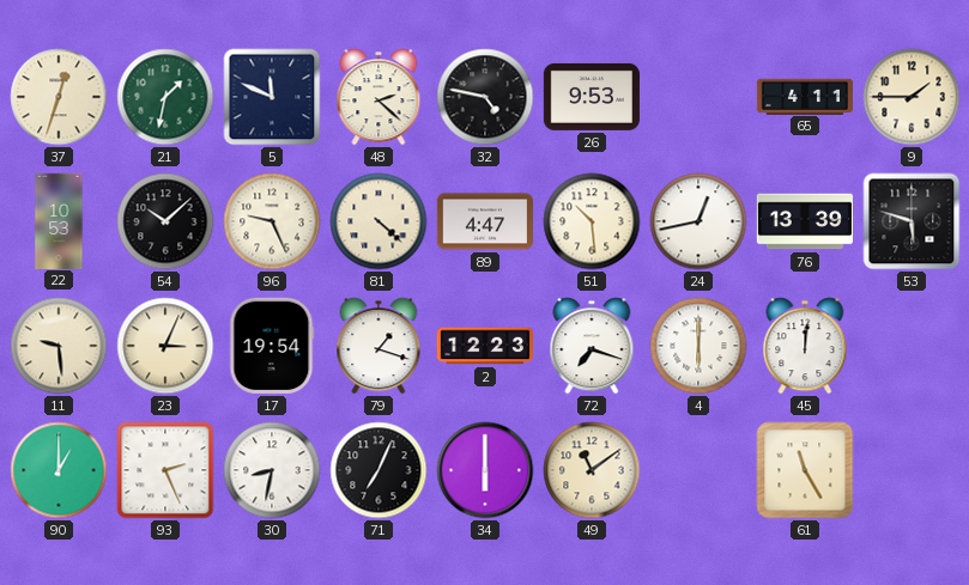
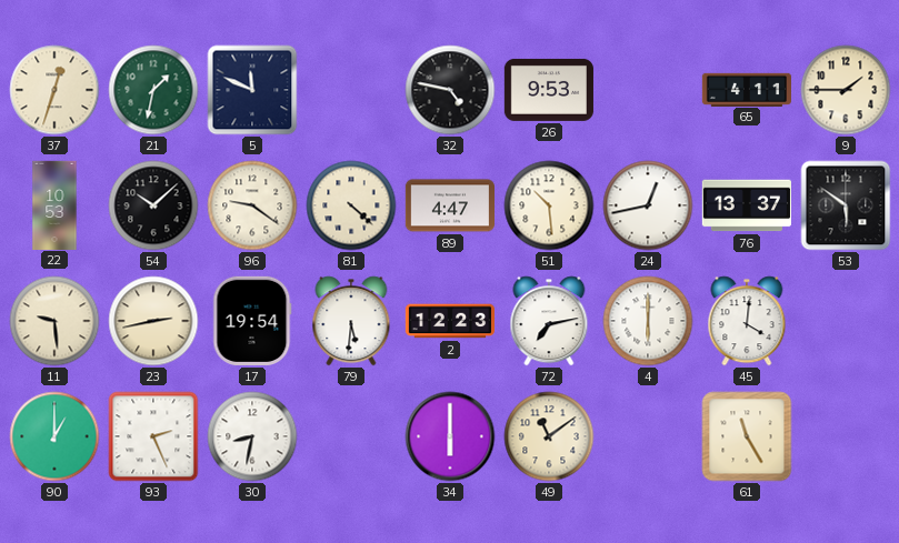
48: 2:22 -> none (378, 97)
96: 9:26 -> 9:21 (252, 205)
76: 13:39 -> 13:37 (746, 205)
53: 5:48 -> 5:51 (846, 205)
23: 3:04 -> 2:43 (153, 321)
79: 1:18 -> 5:31 (351, 321)
72: 7:18 -> 7:13 (549, 321)
45: 12:01 -> 4:01 (747, 321)
71: 7:04 -> none (378, 470)
